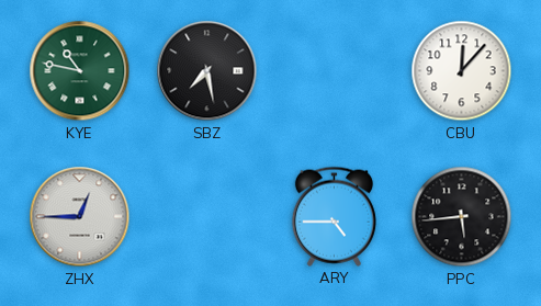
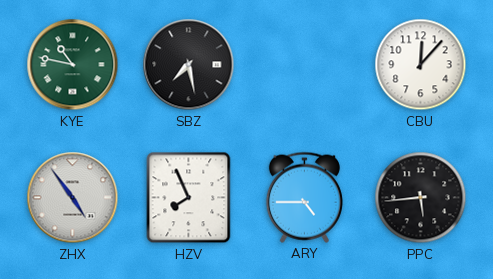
ZHX: 12:45 -> 4:54 (73, 198)
HZV: none -> 7:56 (189, 198)
